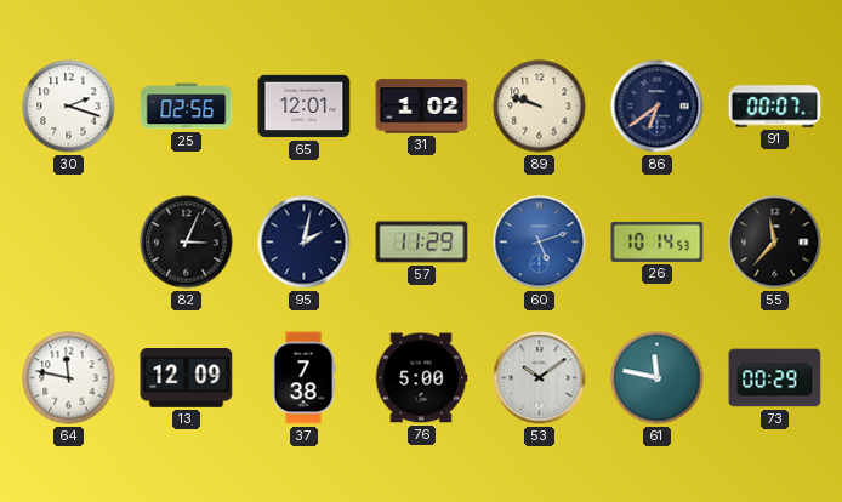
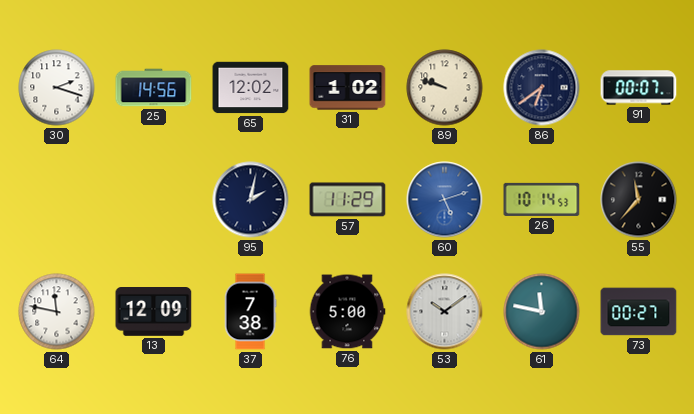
25: 02:56 -> 14:56 (154, 88)
65: 12:01 -> 12:02 (251, 88)
82: 3:04 -> none (187, 243)
73: 00:29 -> 00:27 (639, 312)
